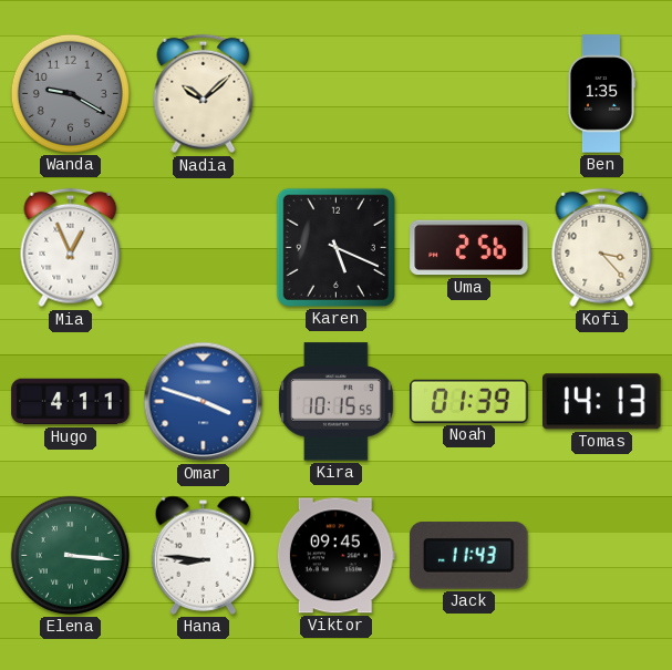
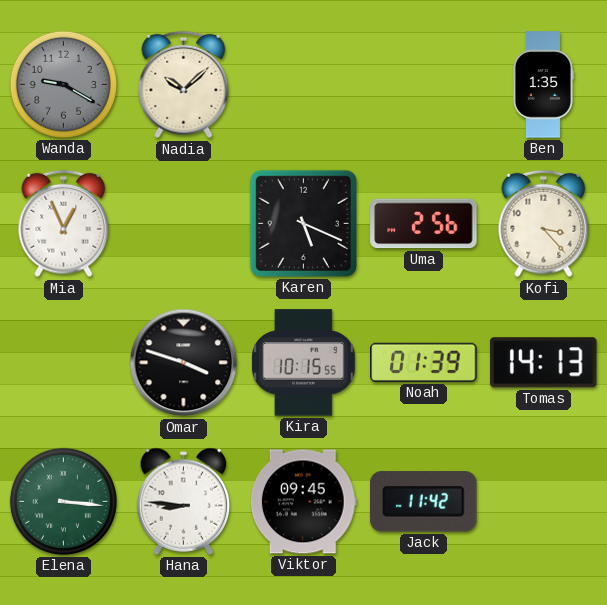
Hugo: 4:11 -> none (71, 402)
Omar dial: blue -> black (184, 363)
Jack: 11:43 -> 11:42 (424, 502)
